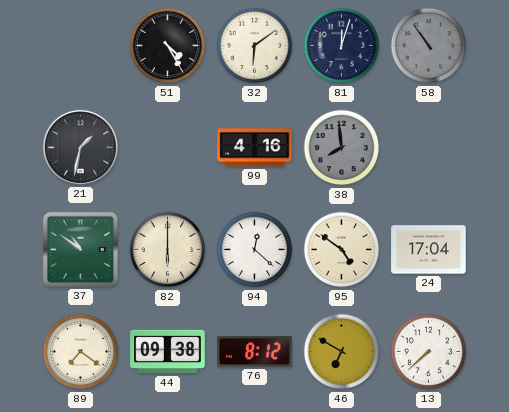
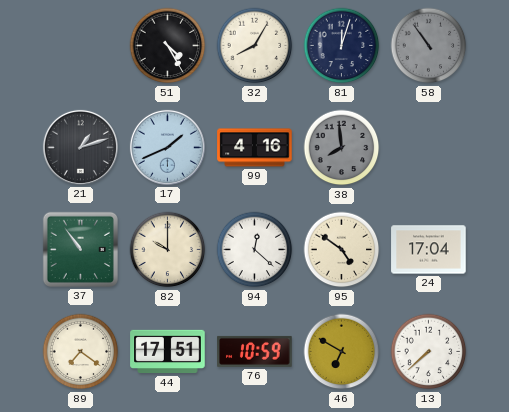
32: 6:09 -> 8:05 (255, 46)
21: 1:32 -> 1:12 (80, 147)
17: none -> 1:41 (167, 147)
37: 10:51 -> 10:54 (80, 249)
82: 6:00 -> 10:00 (168, 250)
44: 09:38 -> 17:51 (168, 352)
76: 8:12 -> 10:59 (255, 351)
